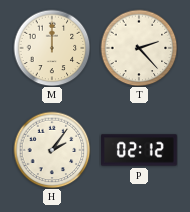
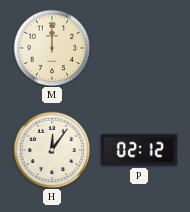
T: 2:23 -> none (139, 48)
H: 2:06 -> 12:06 (52, 150)
